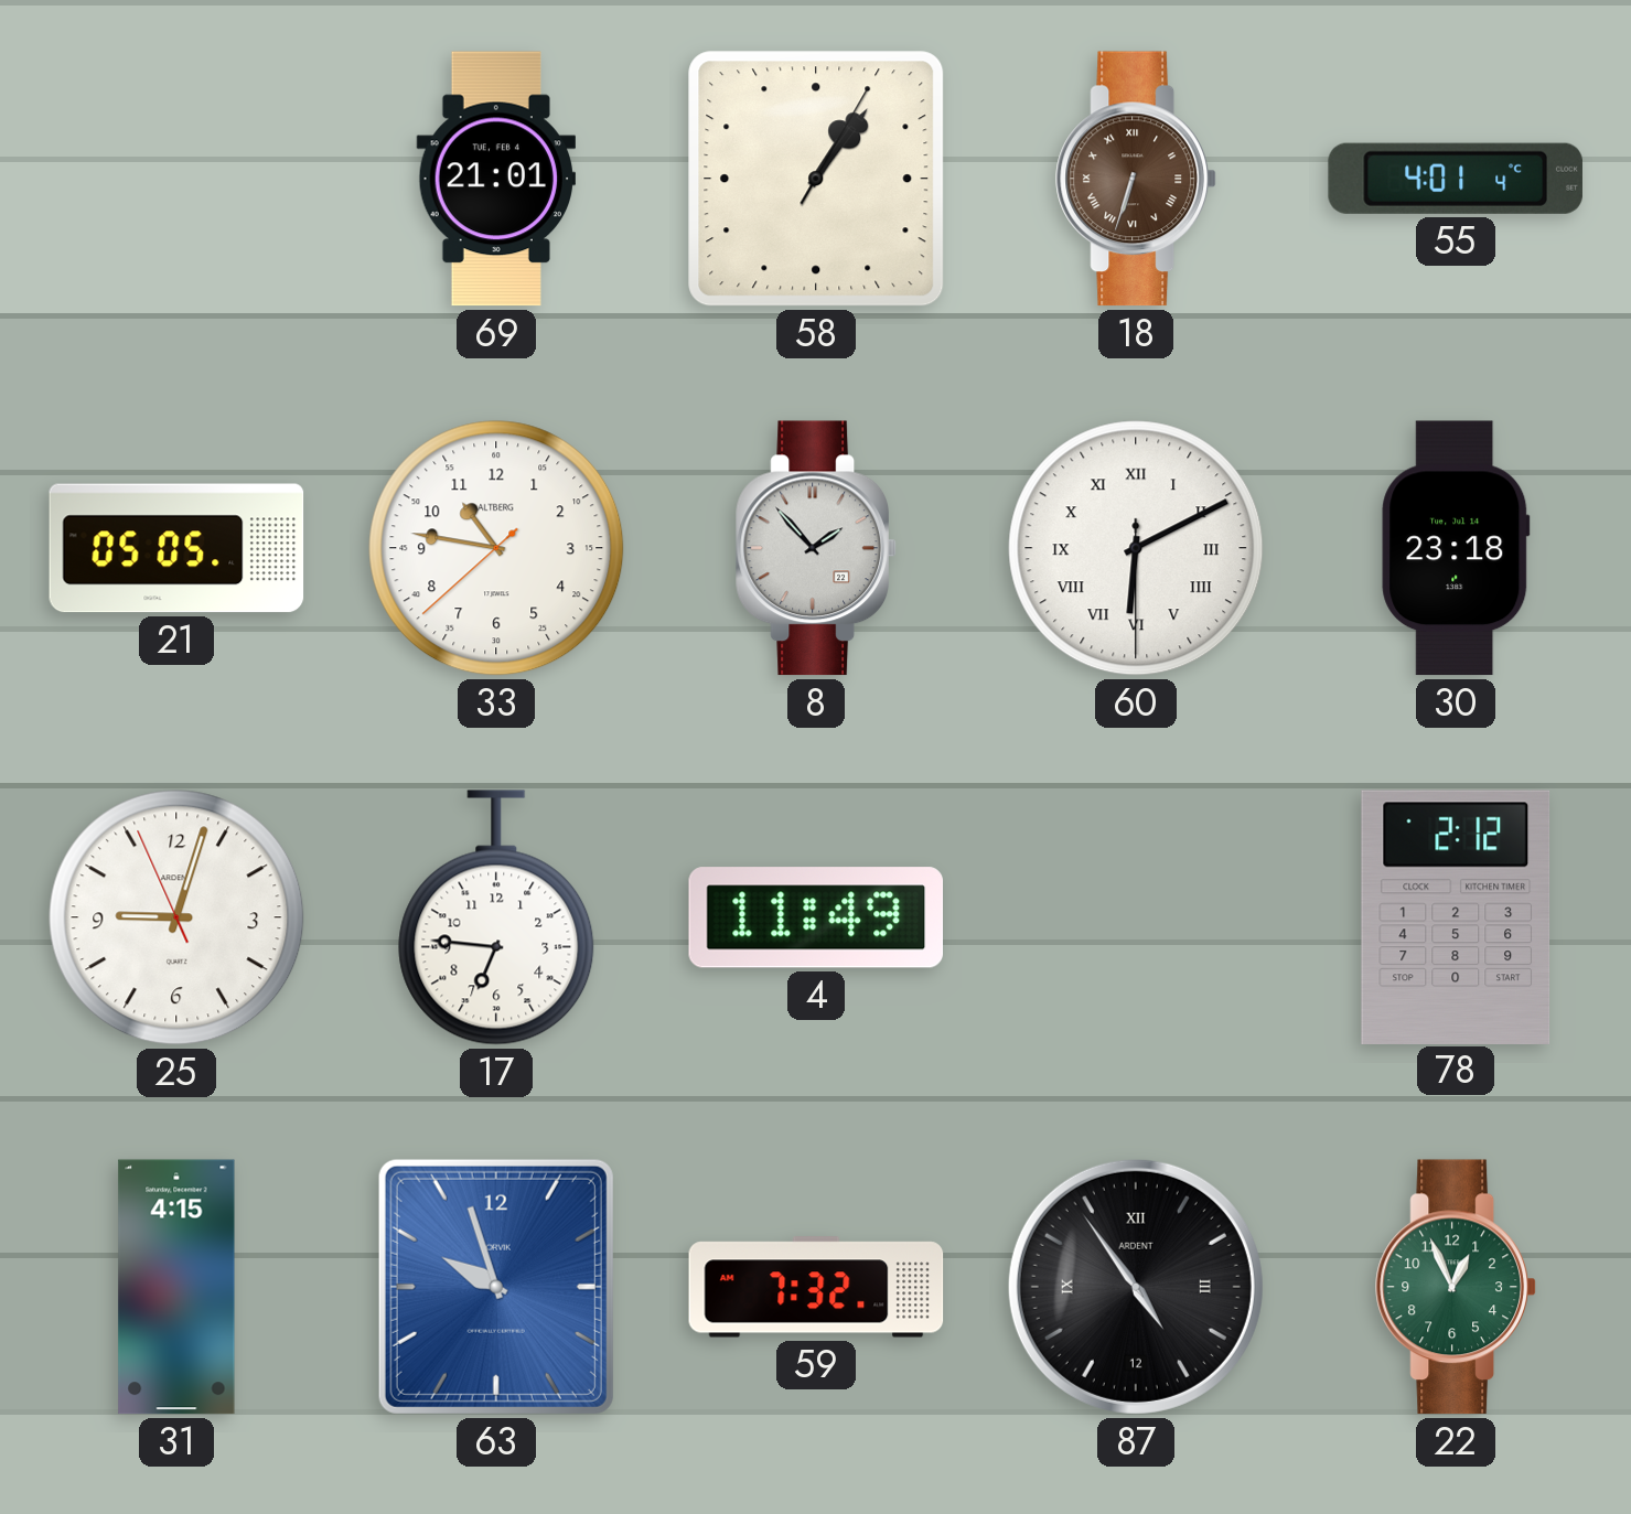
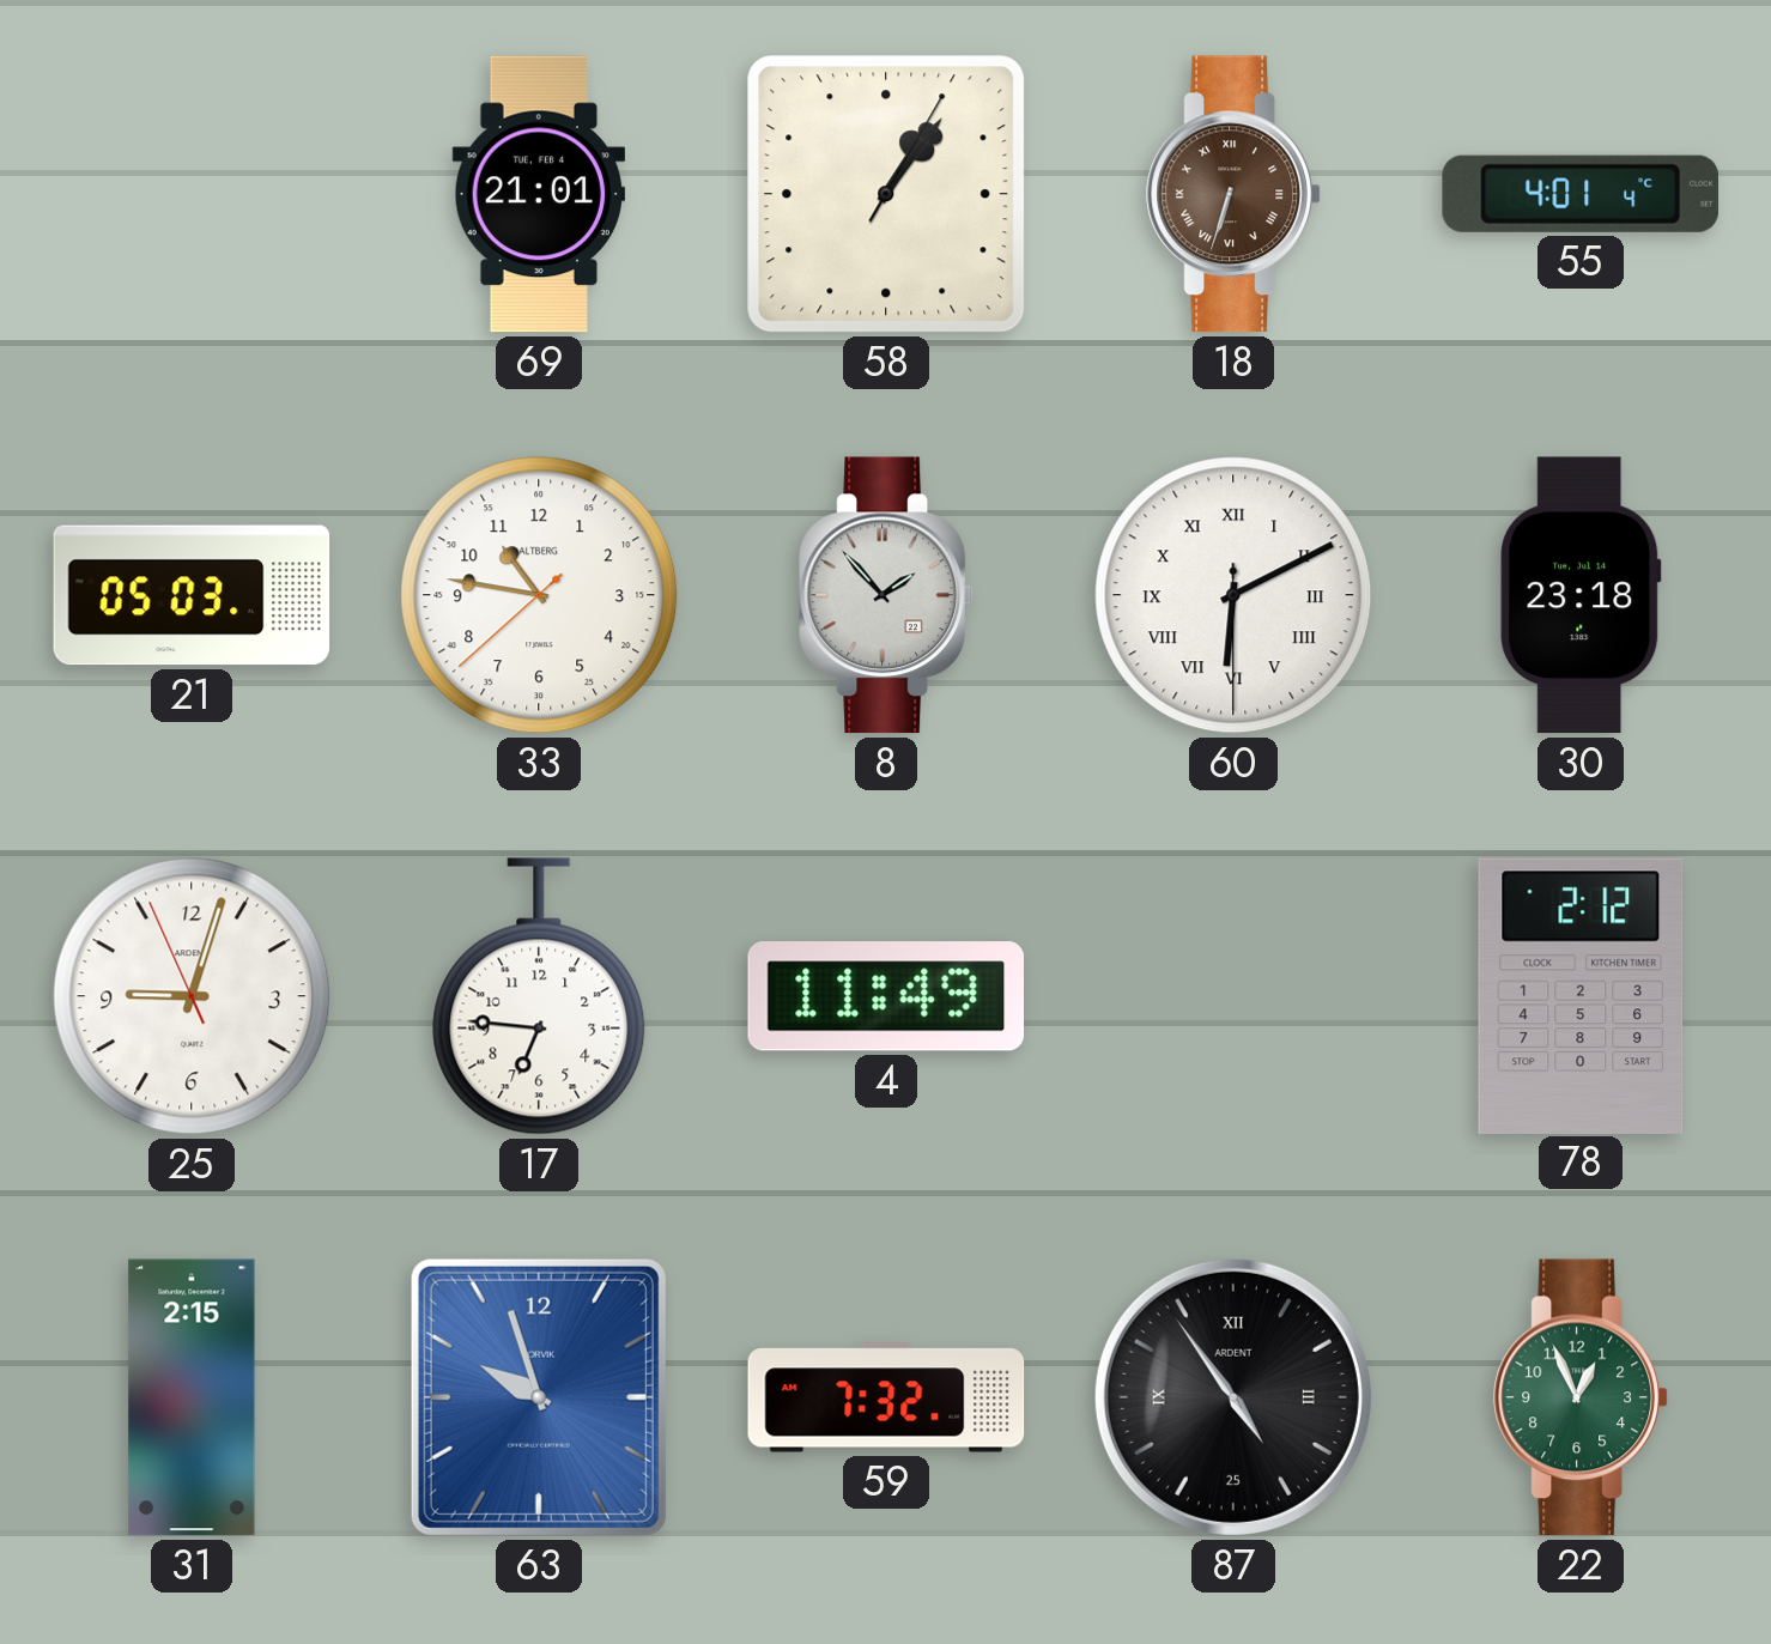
21: 05:05 -> 05:03 (192, 595)
31: 4:15 -> 2:15 (192, 1397)
87 date: 12 -> 25 (1233, 1397)
